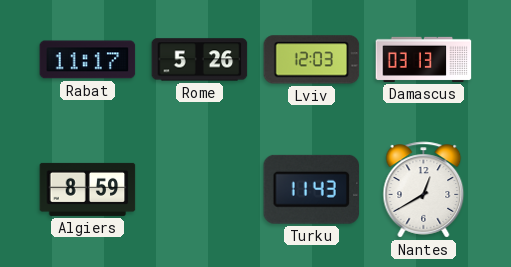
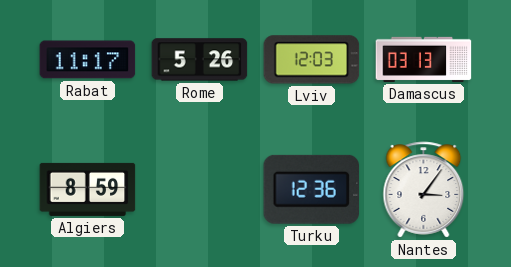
Turku: 11:43 -> 12:36 (312, 189)
Nantes: 12:40 -> 3:06 (424, 190)
